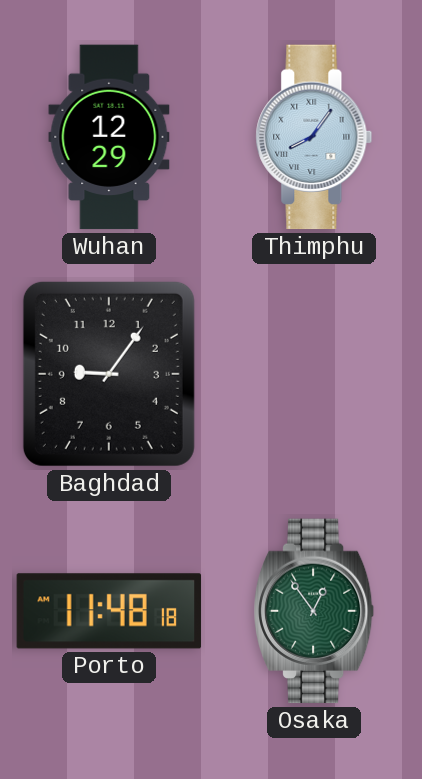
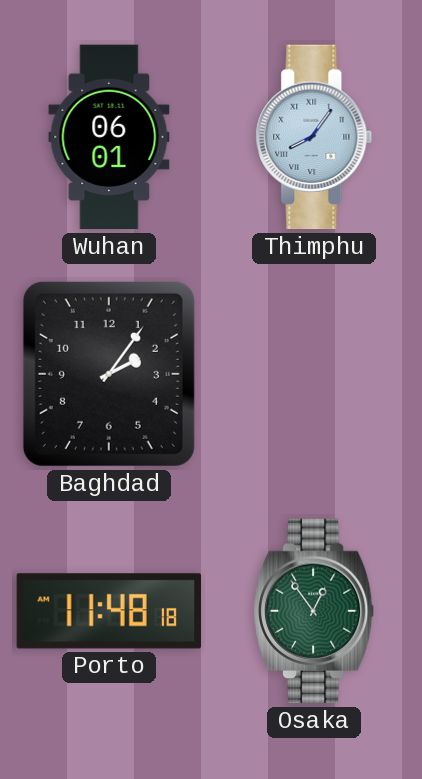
Wuhan: 12:29 -> 06:01 (109, 137)
Baghdad: 9:06 -> 2:06 (109, 374)
